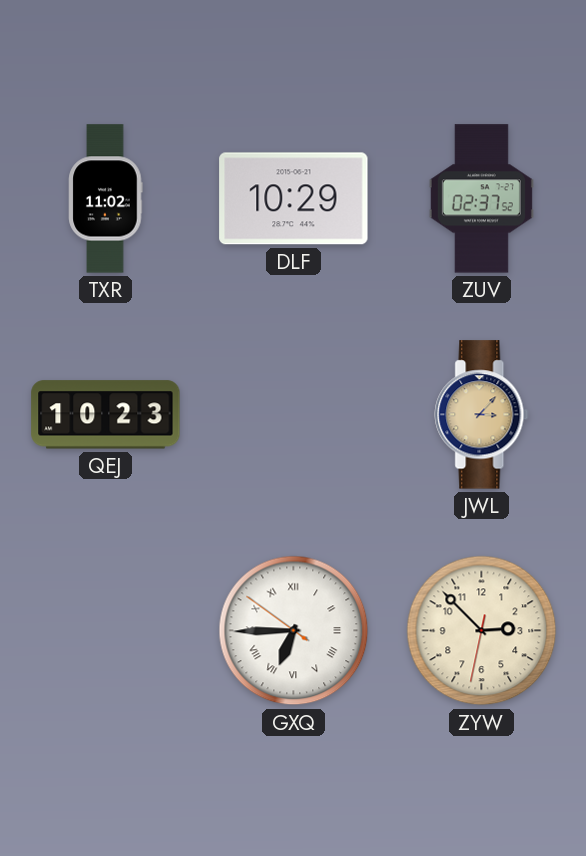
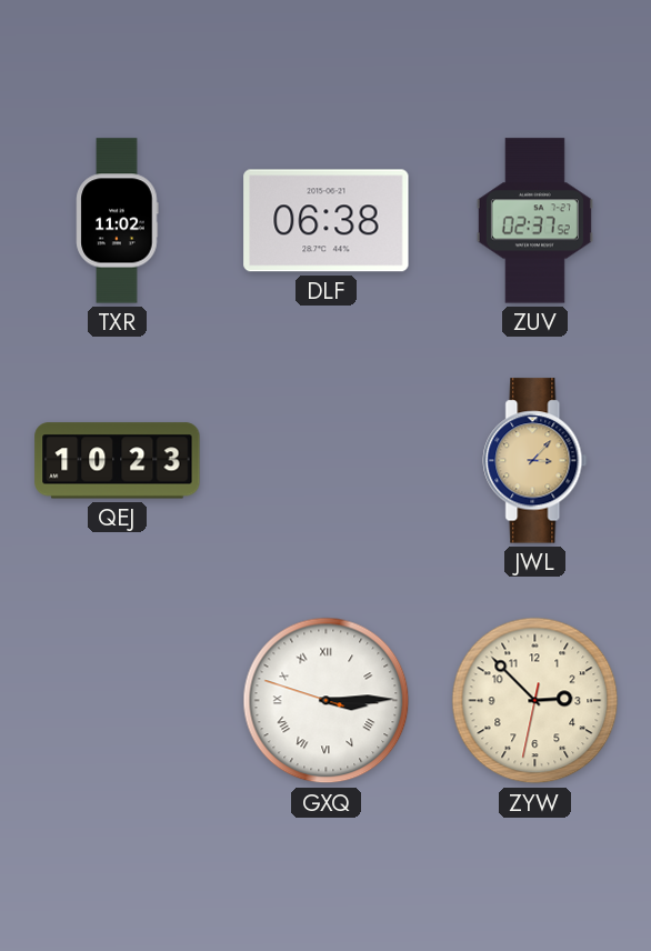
DLF: 10:29 -> 06:38 (327, 221)
GXQ: 6:44 -> 3:14 (327, 701)
